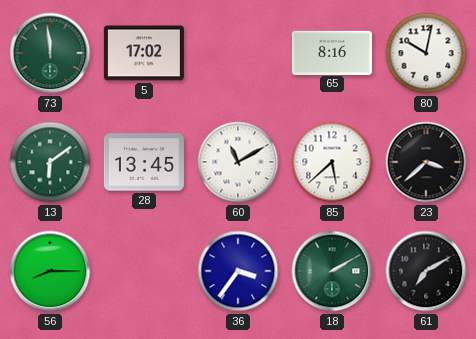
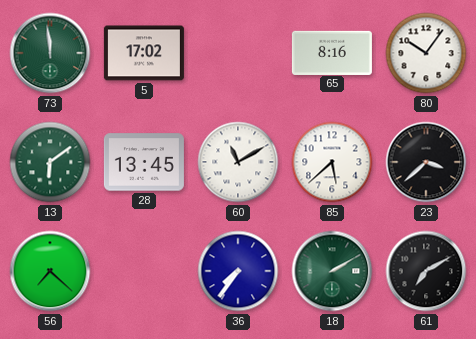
80: 10:02 -> 10:06 (426, 53)
56: 8:15 -> 7:22 (50, 271)
36: 3:36 -> 7:36 (238, 271)
